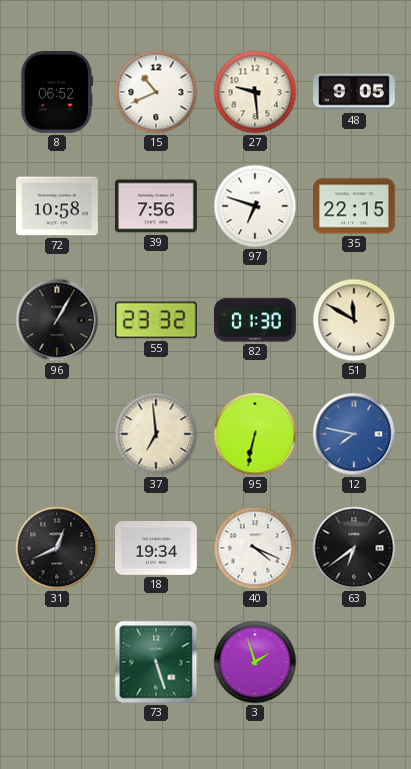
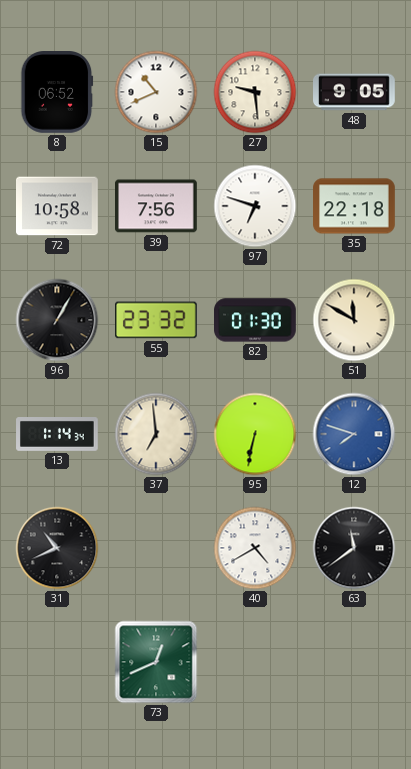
35: 22:15 -> 22:18 (354, 206)
13: none -> 1:14 (57, 435)
12: 7:47 -> 7:48 (354, 434)
31: 12:41 -> 10:41 (57, 548)
18: 19:34 -> none (157, 549)
40: 4:19 -> 4:40 (255, 548)
63: 6:39 -> 11:39 (354, 548)
73: 5:27 -> 12:41 (156, 662)
3: 1:57 -> none (255, 662)
